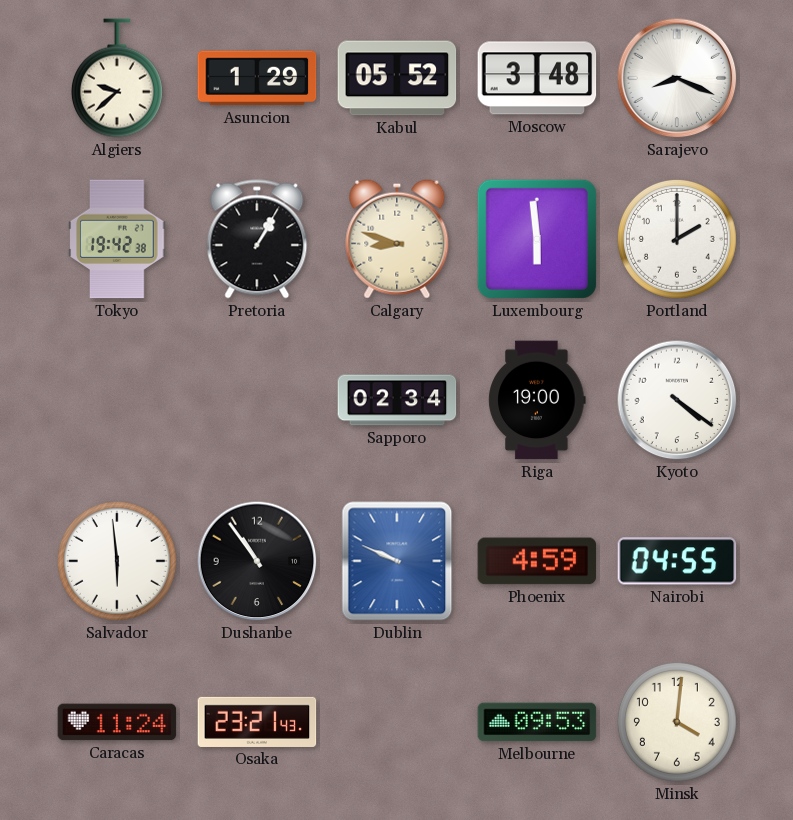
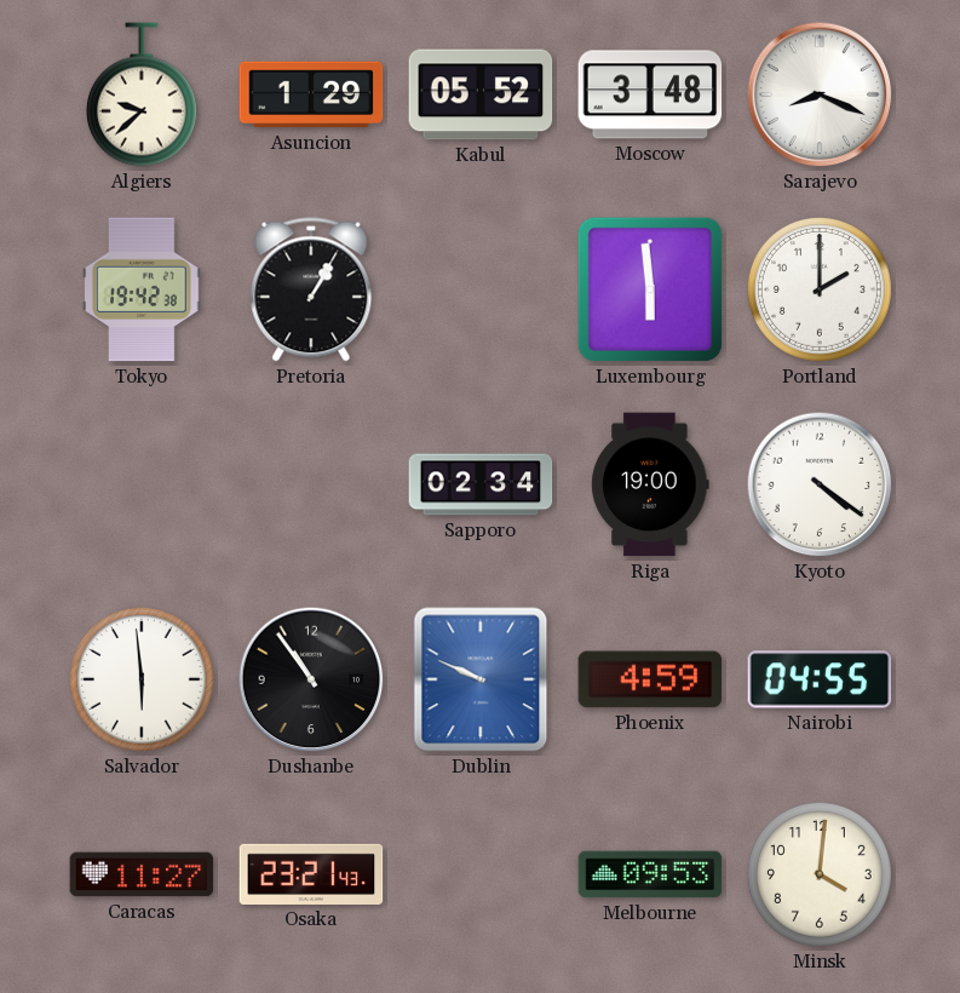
Calgary: 8:48 -> none (397, 239)
Caracas: 11:24 -> 11:27 (142, 874)
